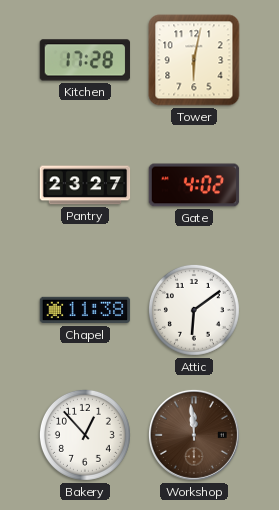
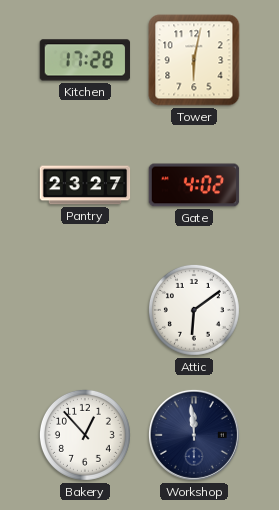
Chapel: 11:38 -> none (85, 310)
Workshop dial: brown -> navy (194, 435)
